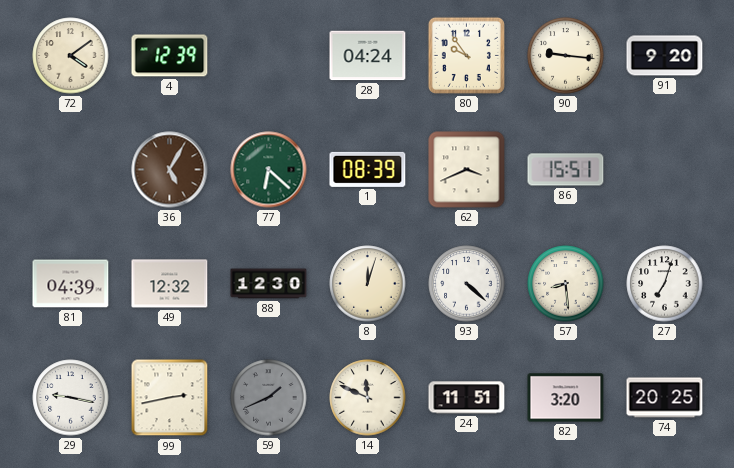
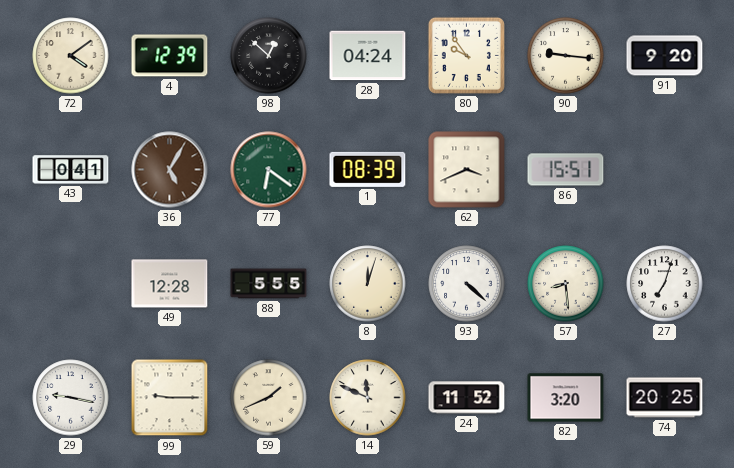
98: none -> 12:52 (269, 56)
43: none -> 0:41 (71, 170)
77: 6:22 -> 6:21 (269, 170)
81: 04:39 -> none (71, 284)
49: 12:32 -> 12:28 (170, 284)
88: 12:30 -> 5:55 (269, 284)
99: 2:43 -> 9:15 (170, 398)
59 dial: grey -> cream (269, 398)
24: 11:51 -> 11:52 (467, 398)
